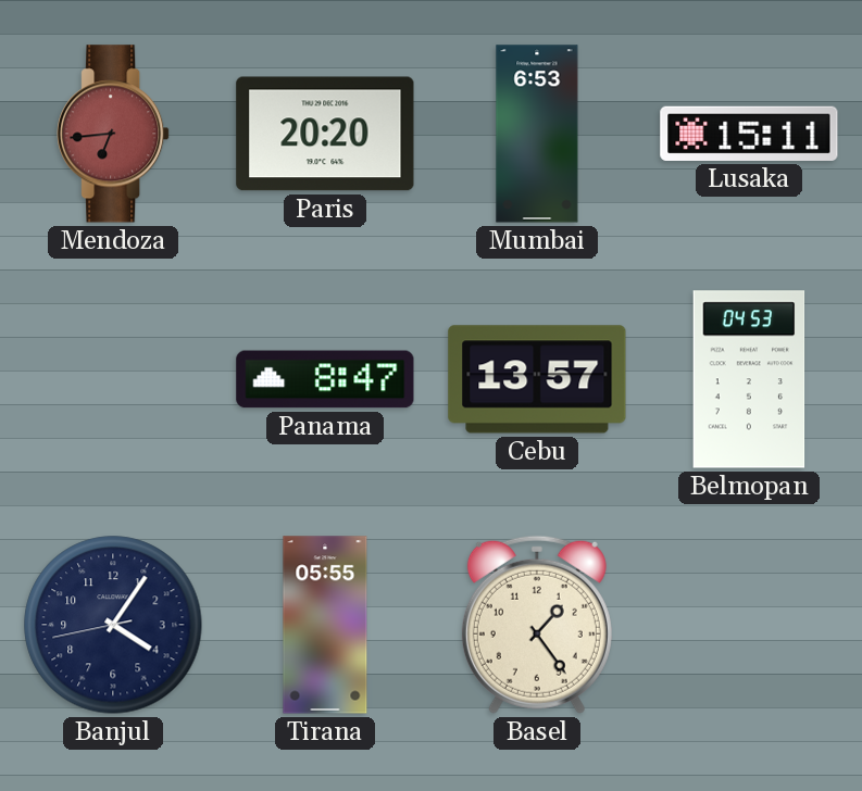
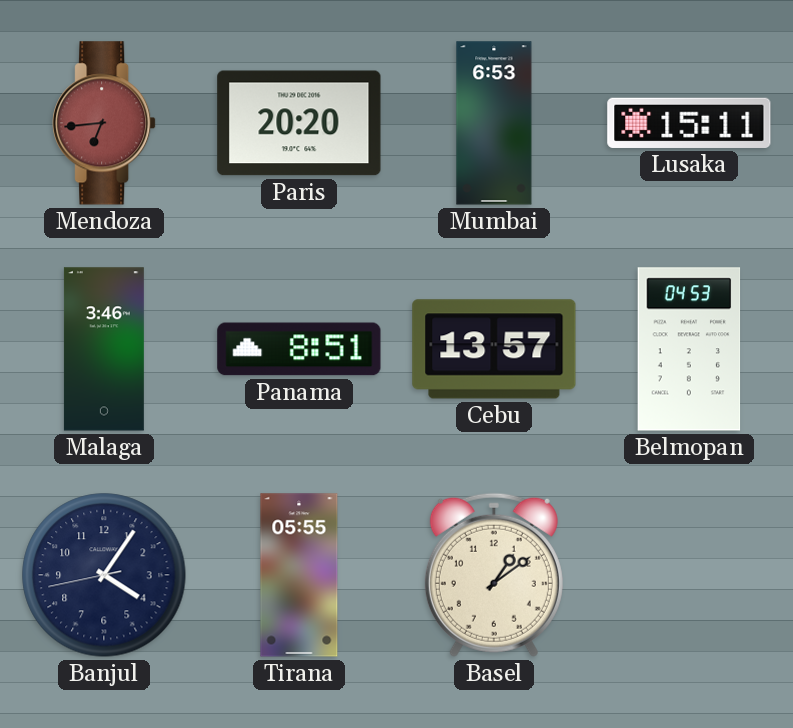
Malaga: none -> 3:46 (104, 349)
Panama: 8:47 -> 8:51 (299, 349)
Basel: 1:24 -> 1:09 (494, 575)
